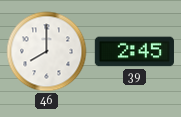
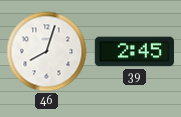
46: 8:00 -> 8:03 (47, 52)
